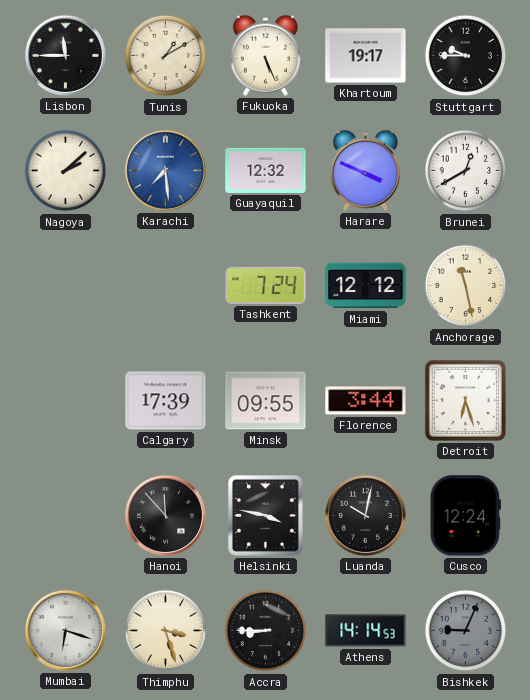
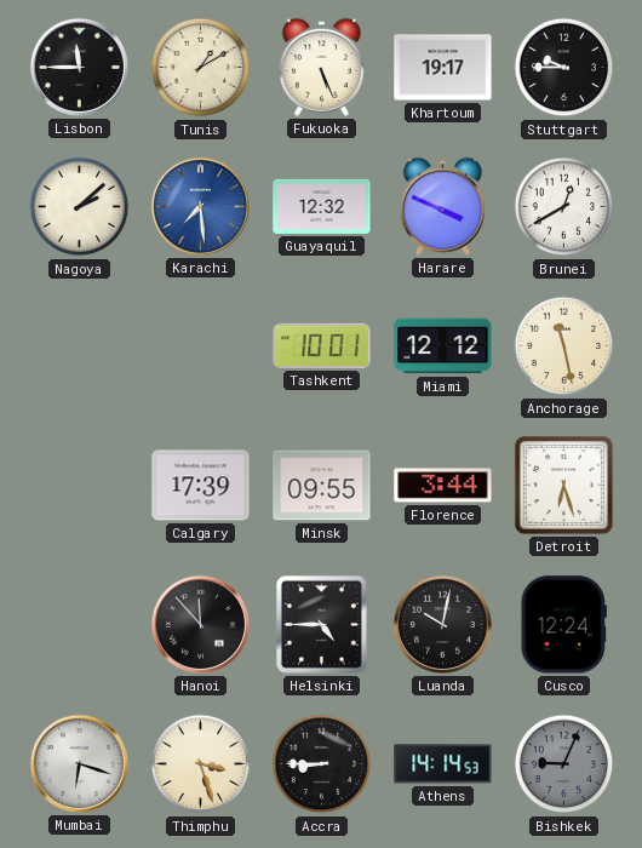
Tashkent: 7:24 -> 10:01 (322, 345)
Helsinki: 3:47 -> 4:45 (322, 625)
